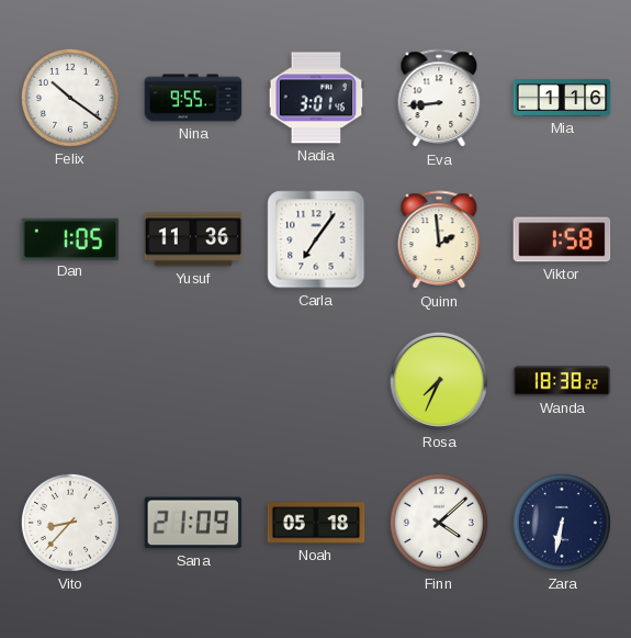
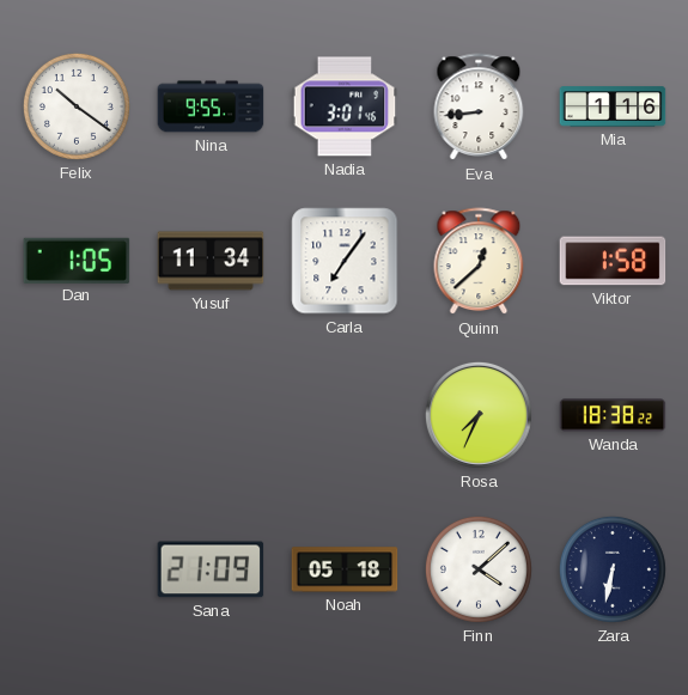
Yusuf: 11:36 -> 11:34 (211, 261)
Quinn: 1:59 -> 12:38 (479, 262)
Vito: 8:37 -> none (70, 523)
